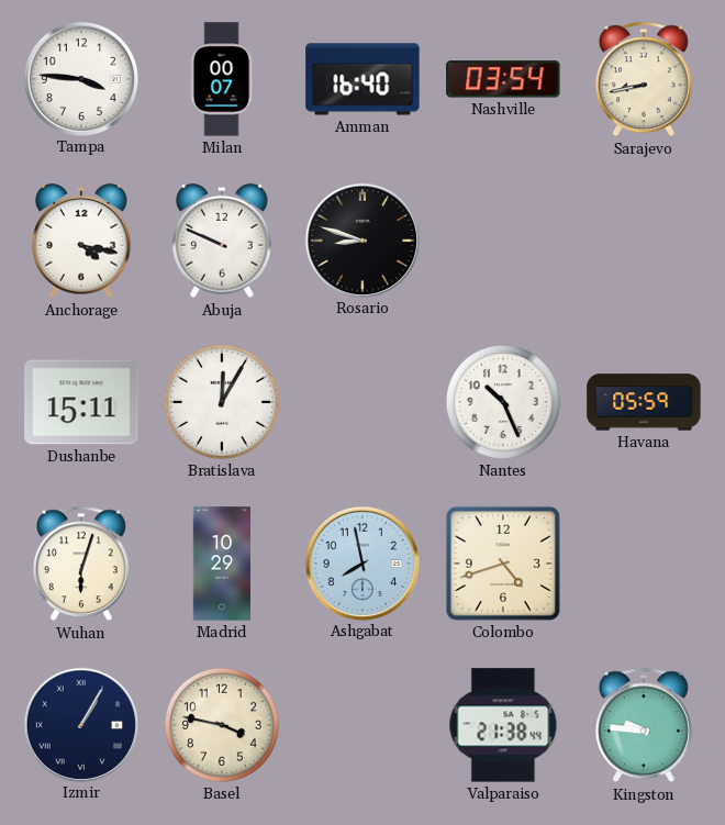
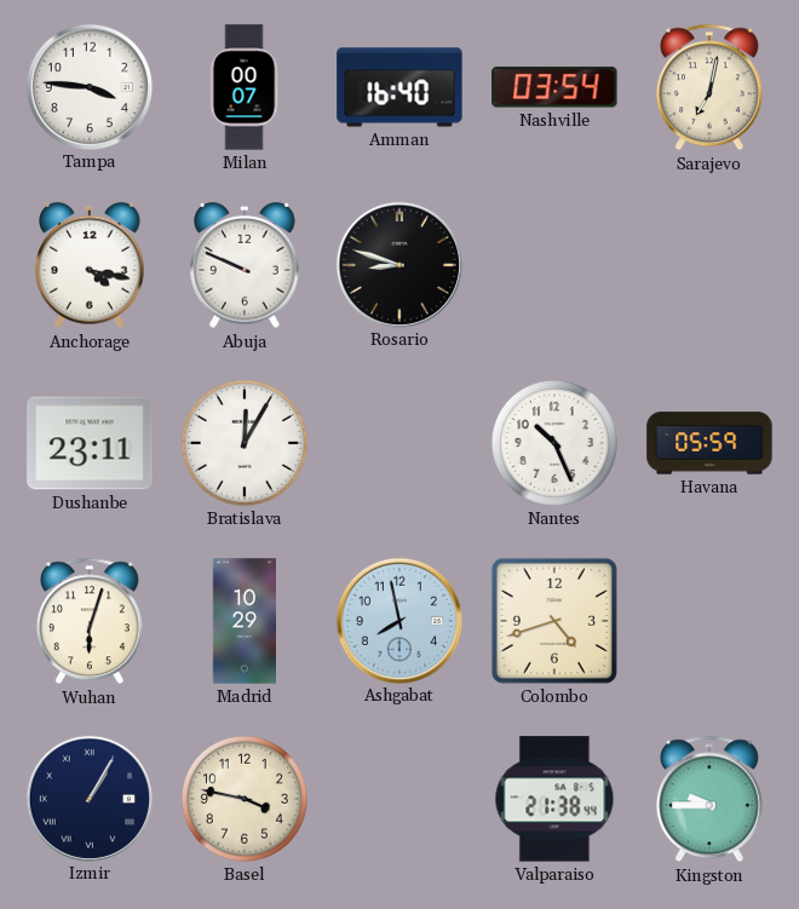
Sarajevo: 8:43 -> 7:02 (709, 87)
Dushanbe: 15:11 -> 23:11 (90, 443)
Kingston: 9:46 -> 9:45 (709, 799)
